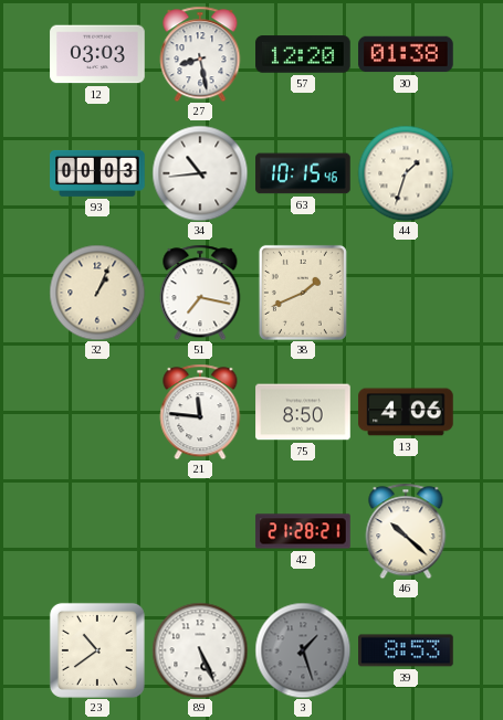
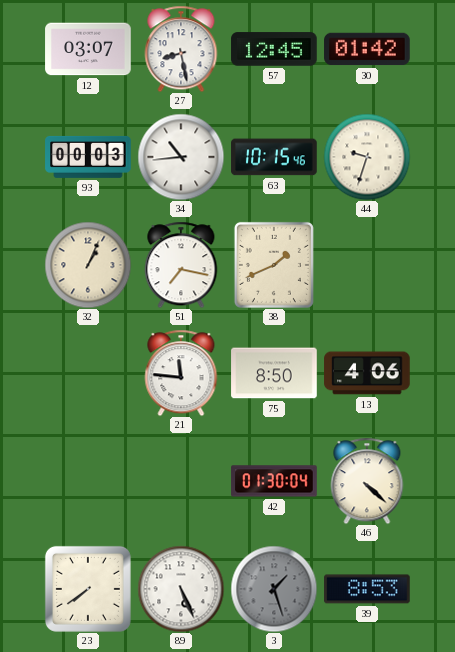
12: 03:03 -> 03:07 (88, 49)
57: 12:20 -> 12:45 (274, 49)
30: 01:38 -> 01:42 (367, 49)
44: 1:33 -> 9:33 (367, 157)
42: 21:28 -> 01:30 (274, 481)
46: 10:22 -> 4:22 (367, 481)
23: 10:39 -> 7:39 (88, 589)
